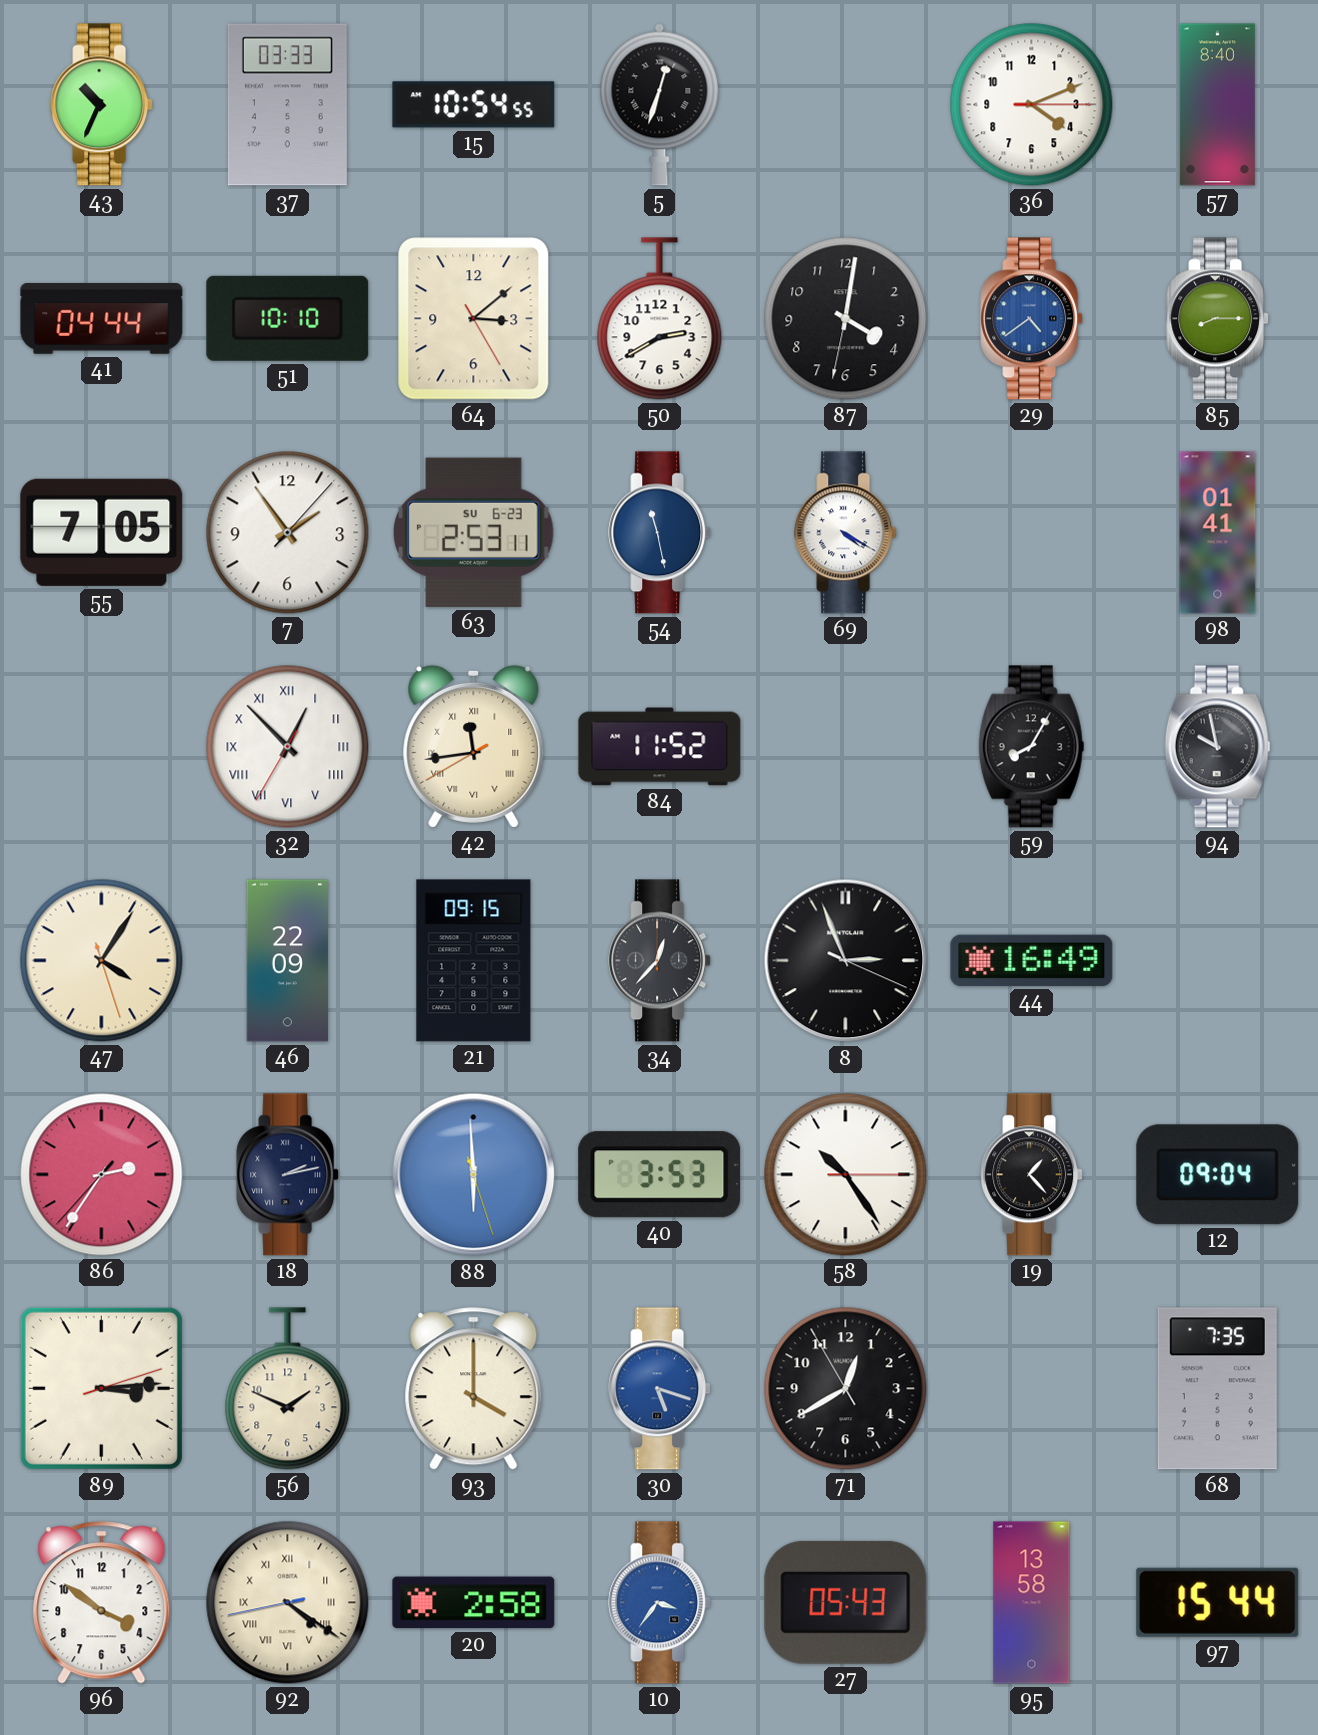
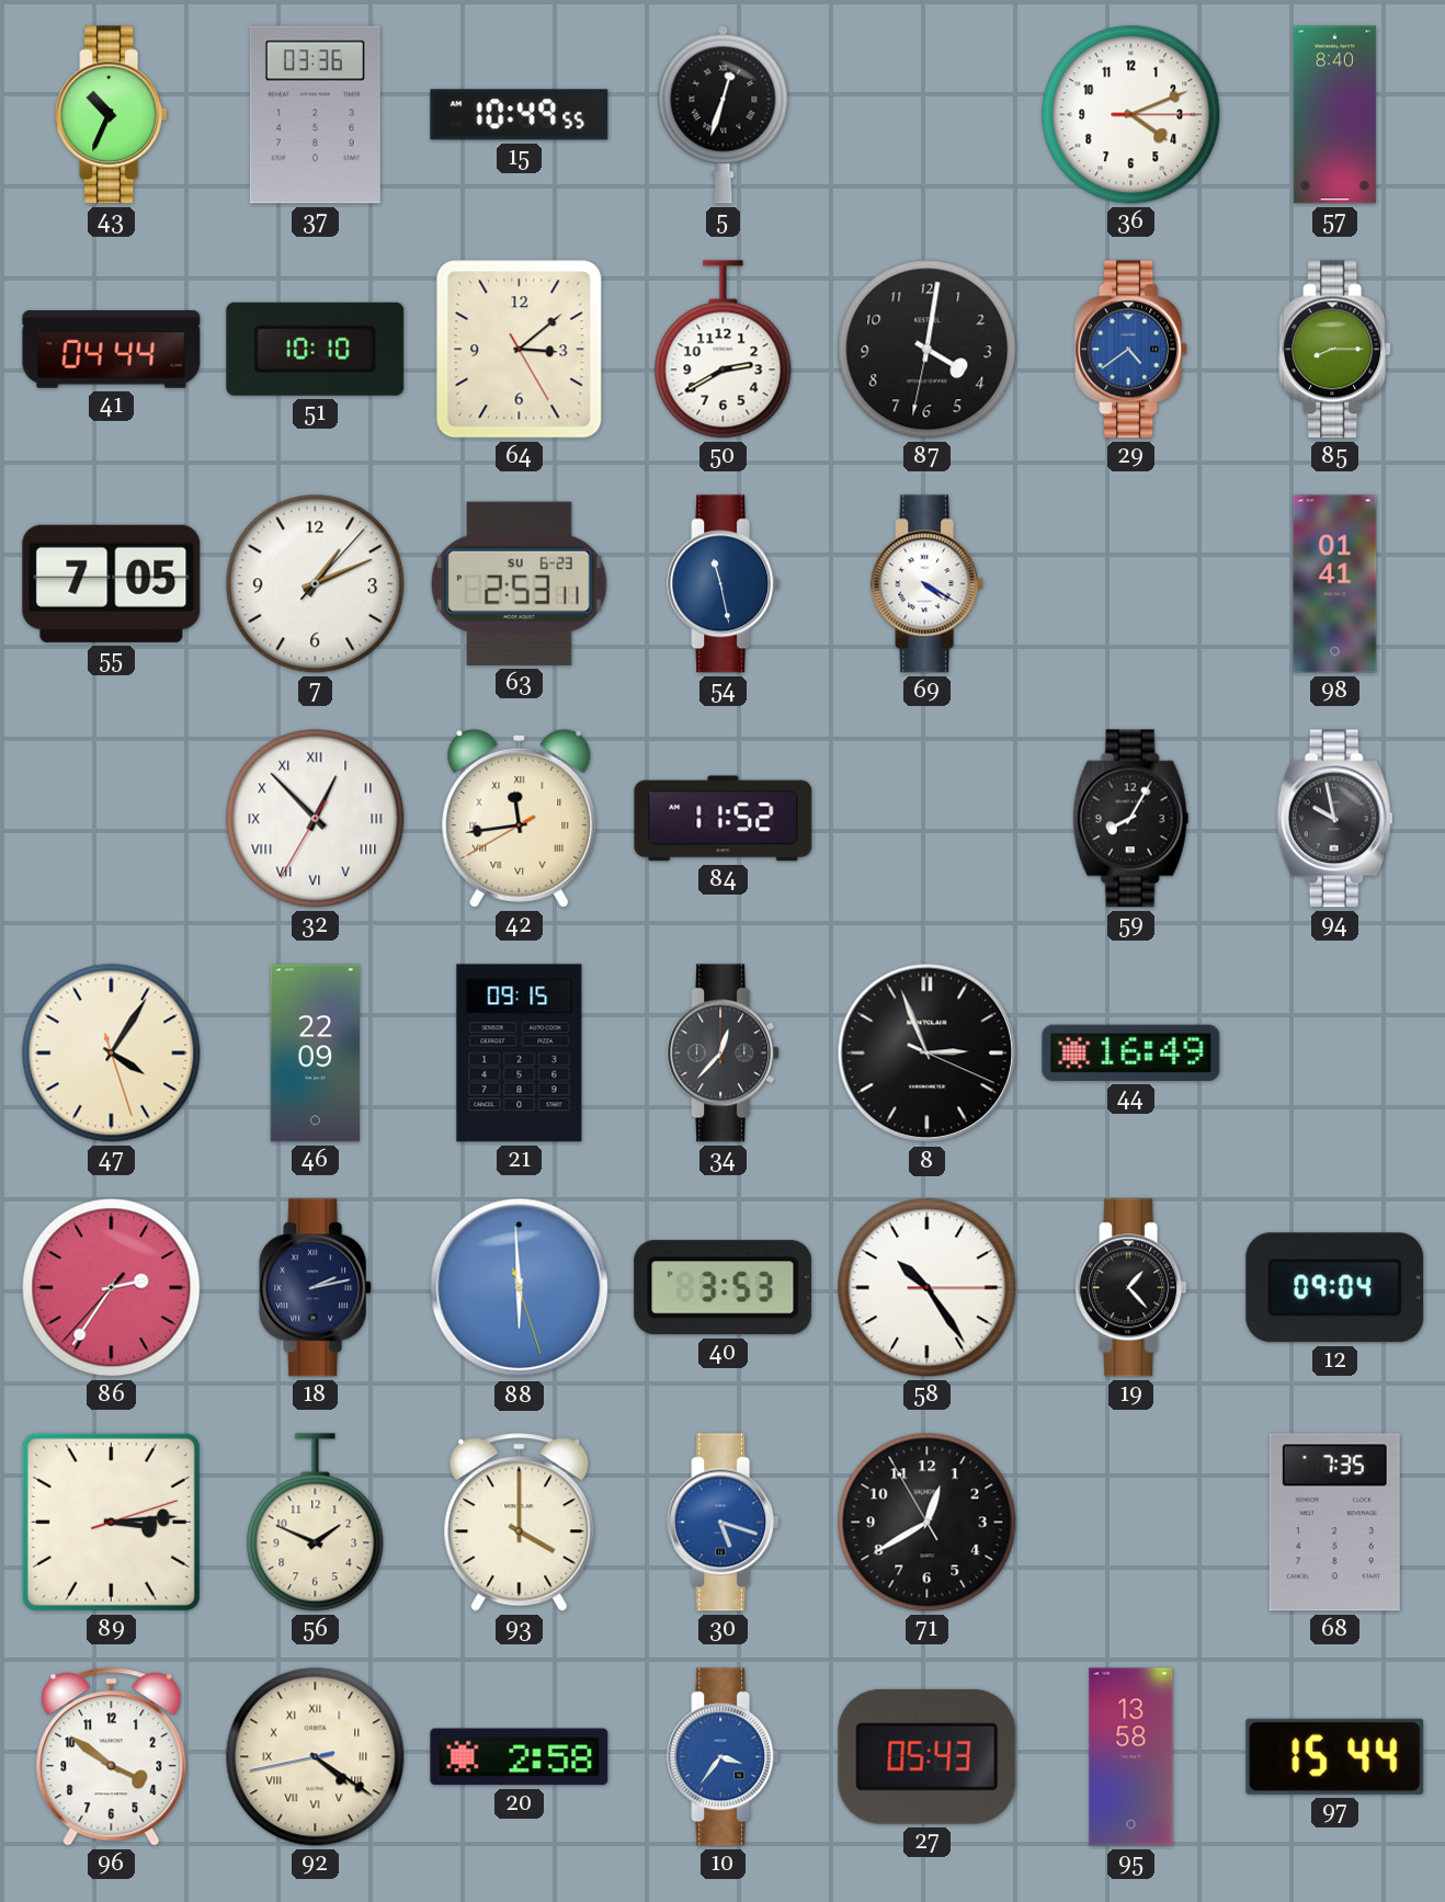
37: 03:33 -> 03:36 (315, 115)
15: 10:54 -> 10:49 (520, 115)
7: 1:54 -> 1:11 (316, 584)
